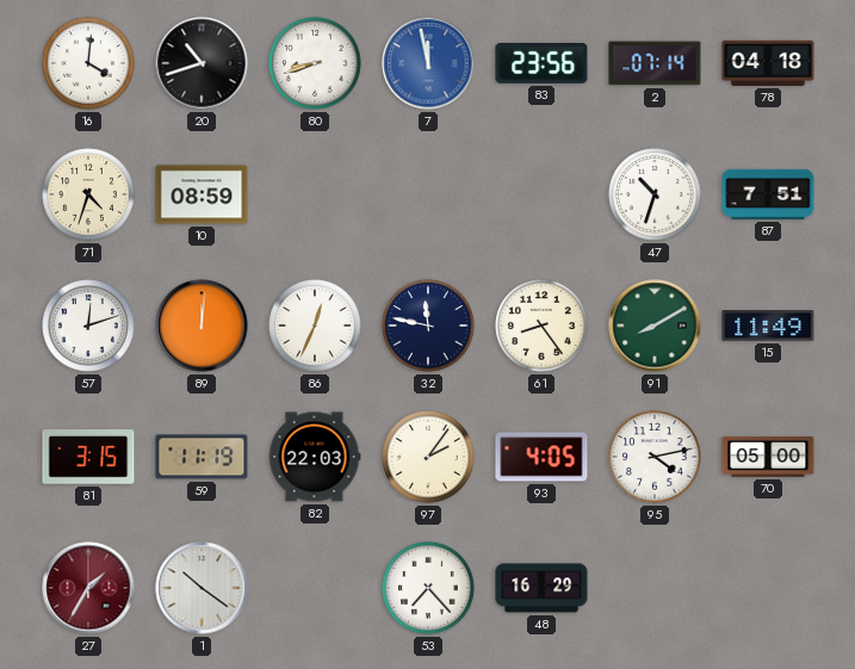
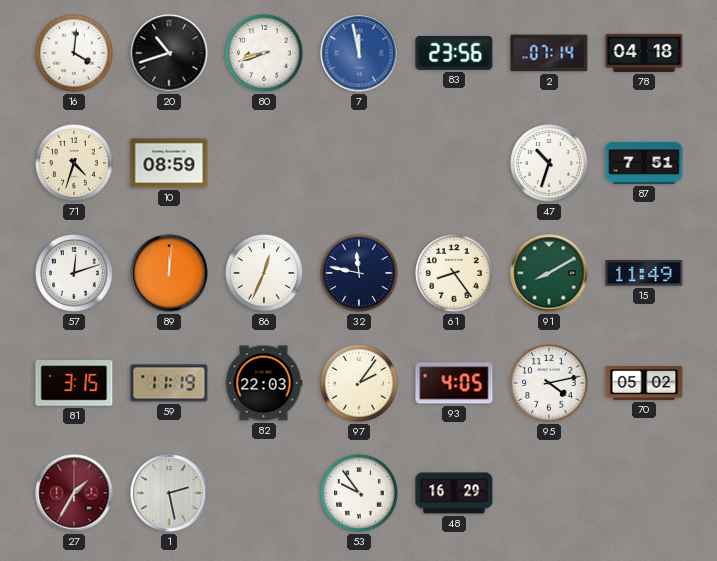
70: 05:00 -> 05:02 (644, 383)
1: 10:21 -> 2:28 (169, 493)
53: 7:23 -> 9:54 (359, 493)
